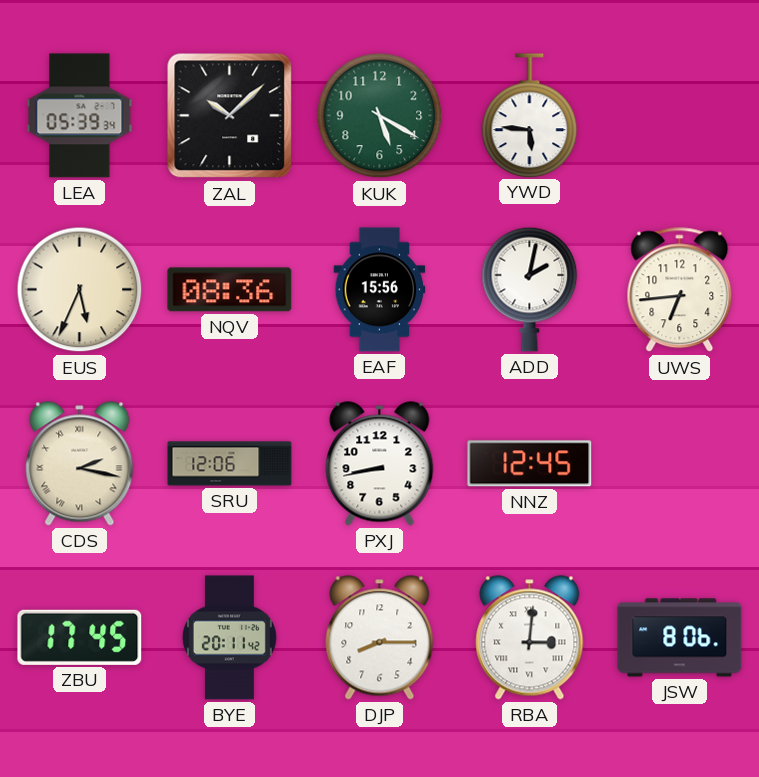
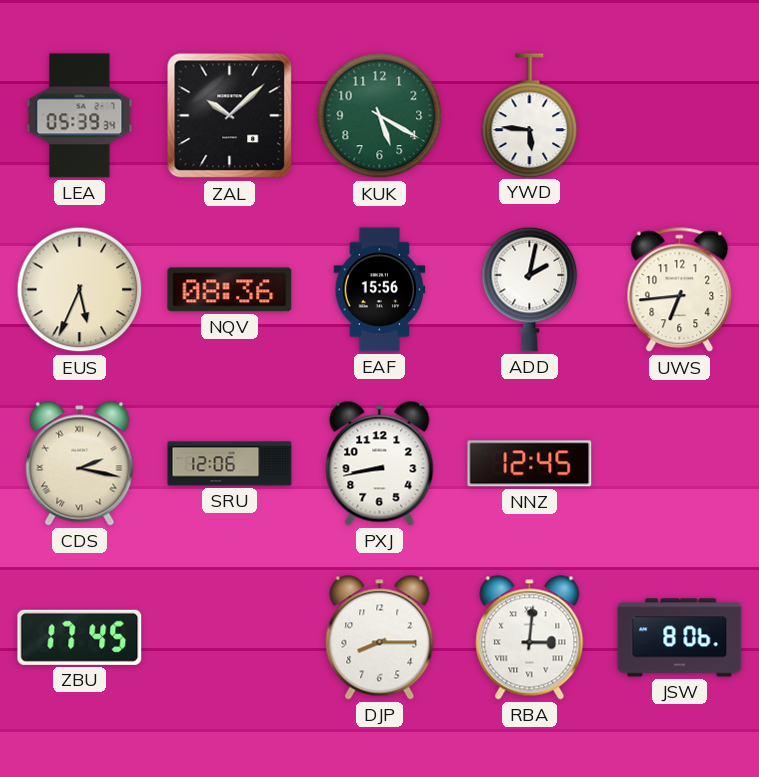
BYE: 20:11 -> none (229, 638)
